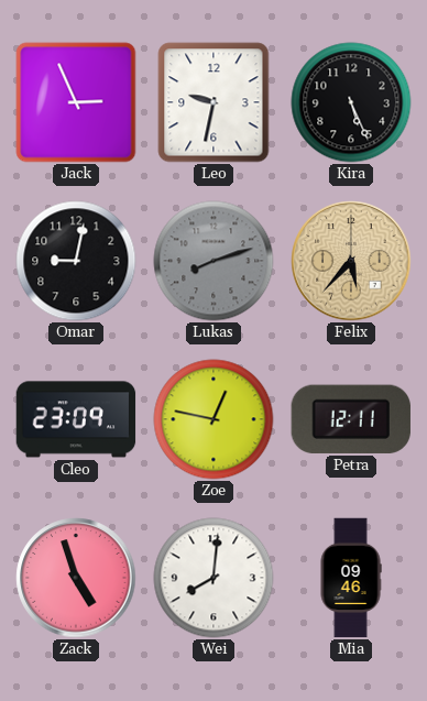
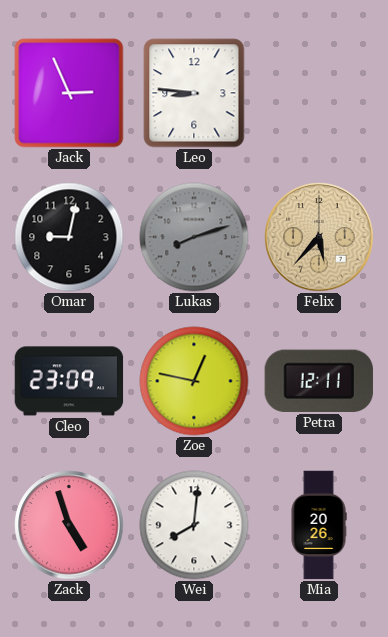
Leo: 9:32 -> 8:46 (194, 93)
Kira: 5:26 -> none (351, 102)
Mia: 09:46 -> 20:26 (319, 525)
